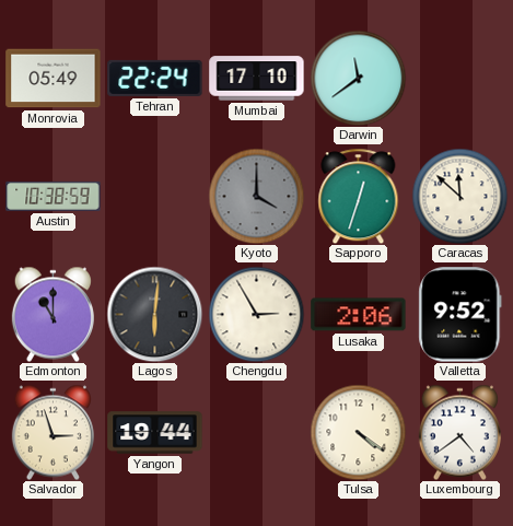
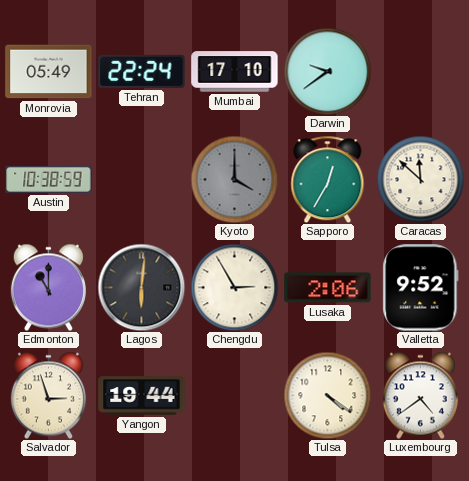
Darwin: 11:39 -> 9:39 (327, 71)
Sapporo: 12:33 -> 12:35 (328, 179)
